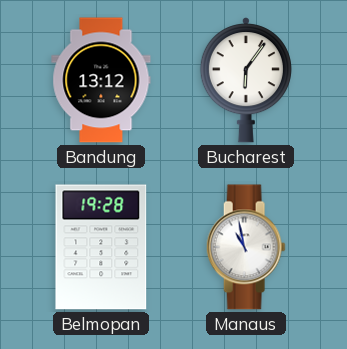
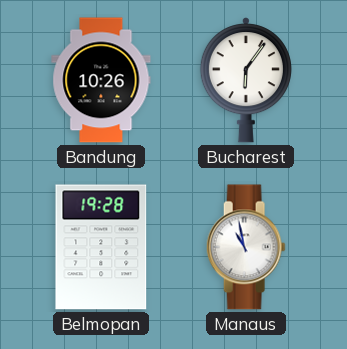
Bandung: 13:12 -> 10:26 (101, 80)
